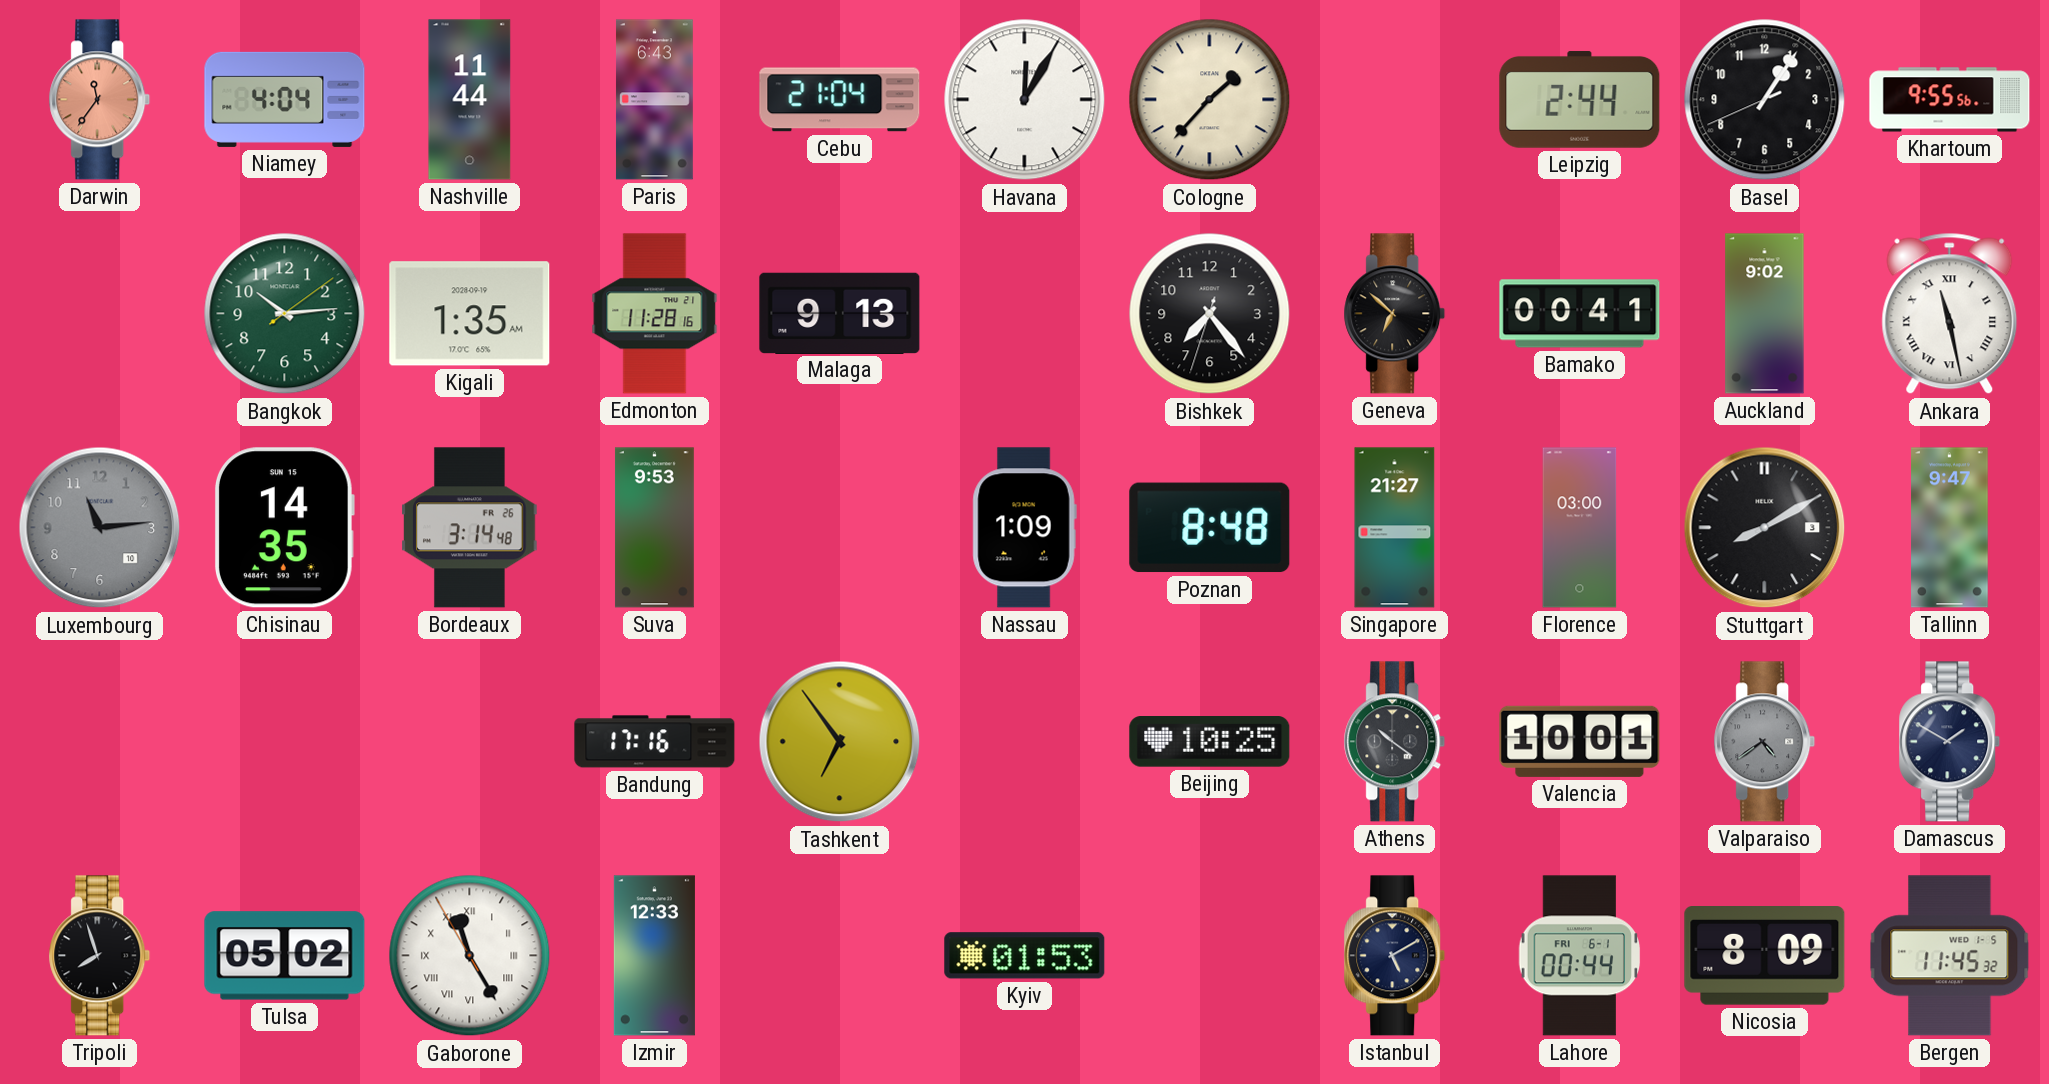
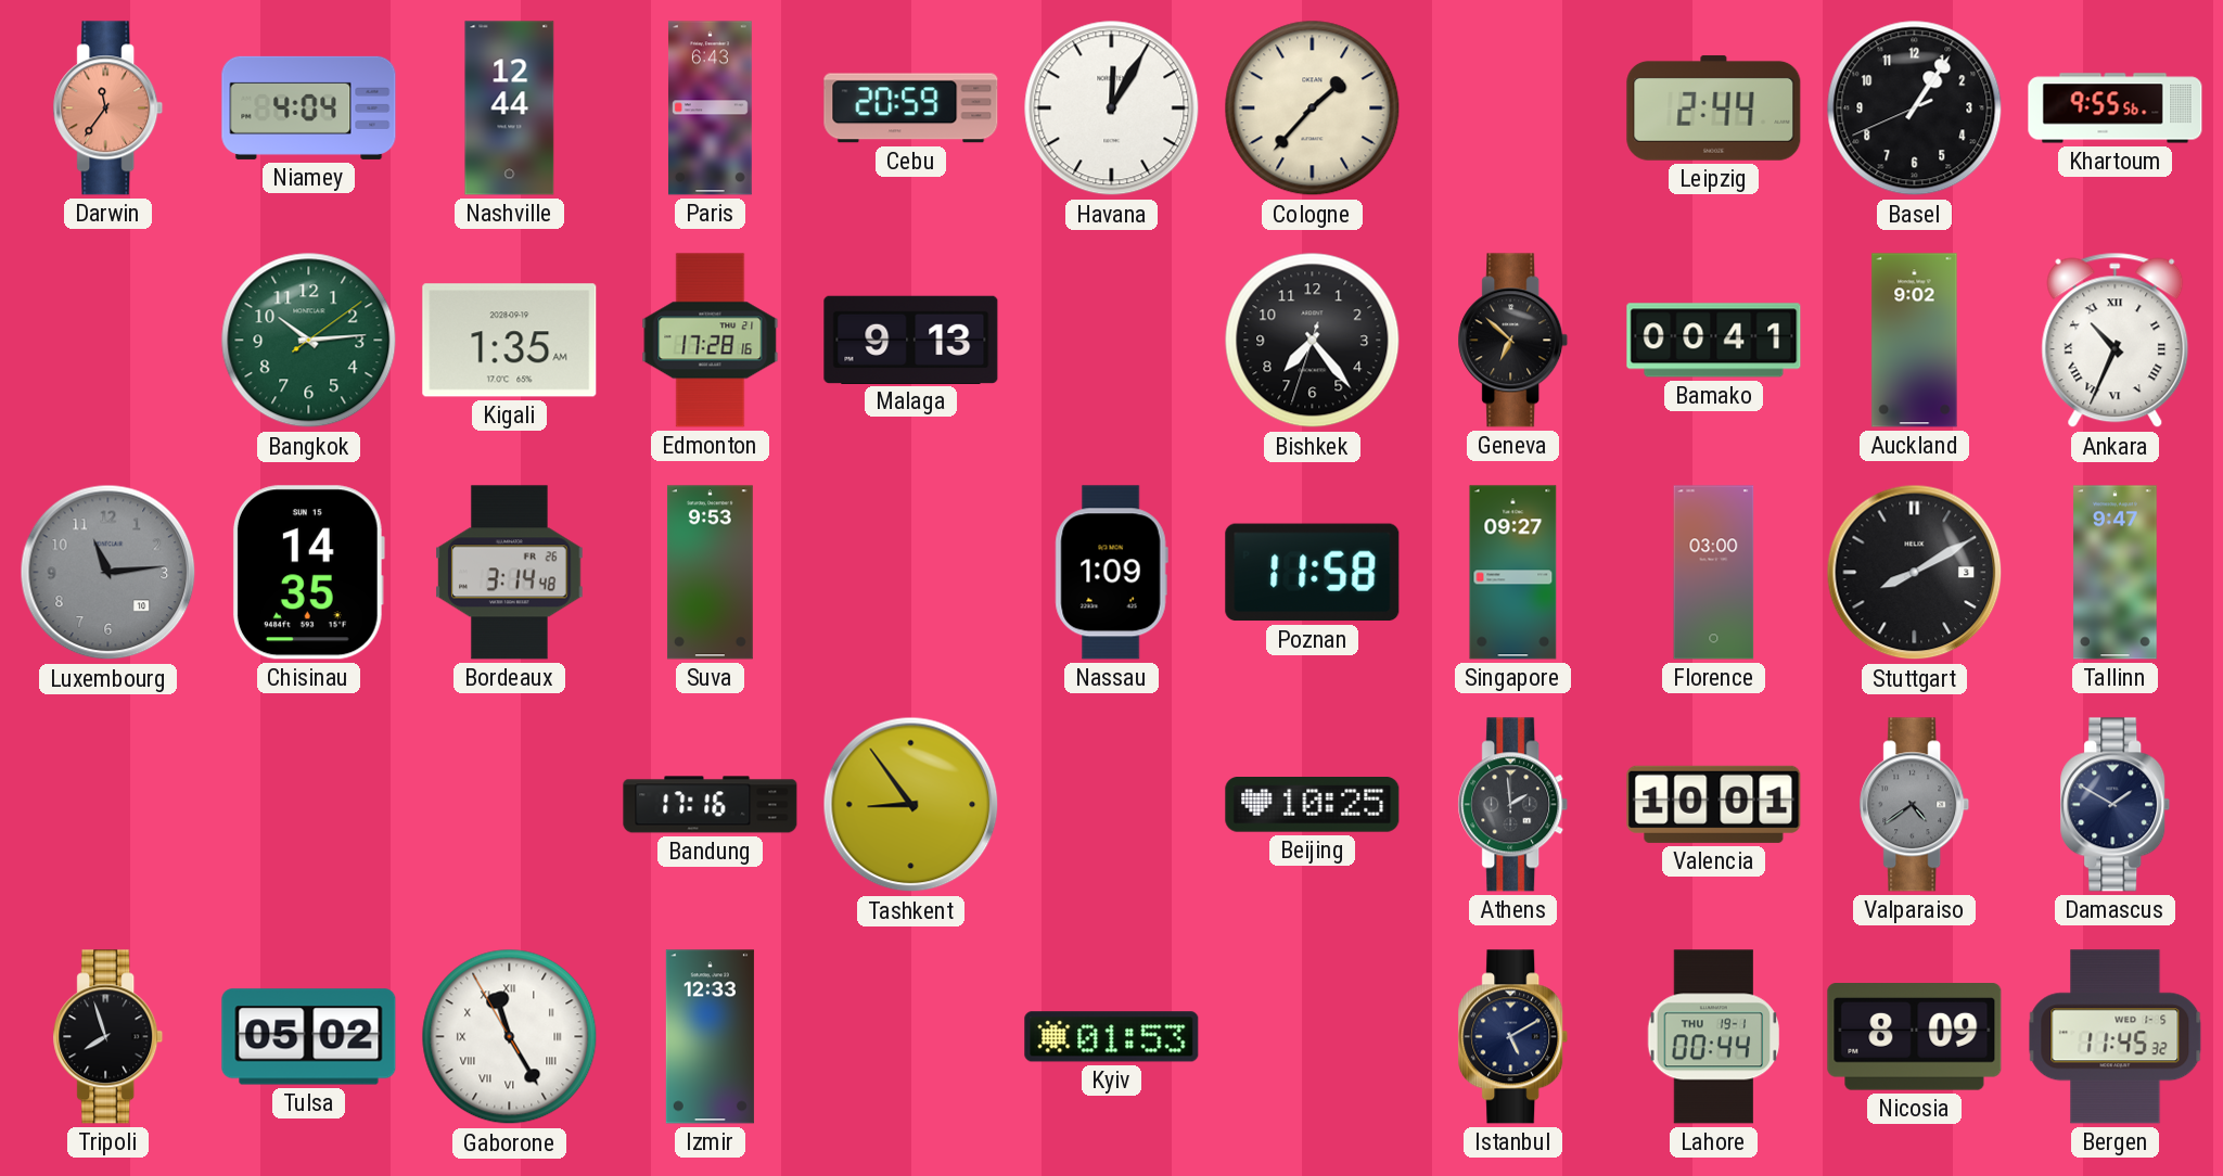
Nashville: 11:44 -> 12:44 (510, 108)
Cebu: 21:04 -> 20:59 (911, 108)
Edmonton: 11:28 -> 17:28 (711, 341)
Ankara: 11:28 -> 10:34 (2116, 341)
Poznan: 8:48 -> 11:58 (1313, 573)
Singapore: 21:27 -> 09:27 (1513, 573)
Tashkent: 6:54 -> 8:54 (911, 805)
Athens: 10:21 -> 1:59 (1513, 805)
Lahore date: FRI 6-1 -> THU 19-1 (1714, 1037)
